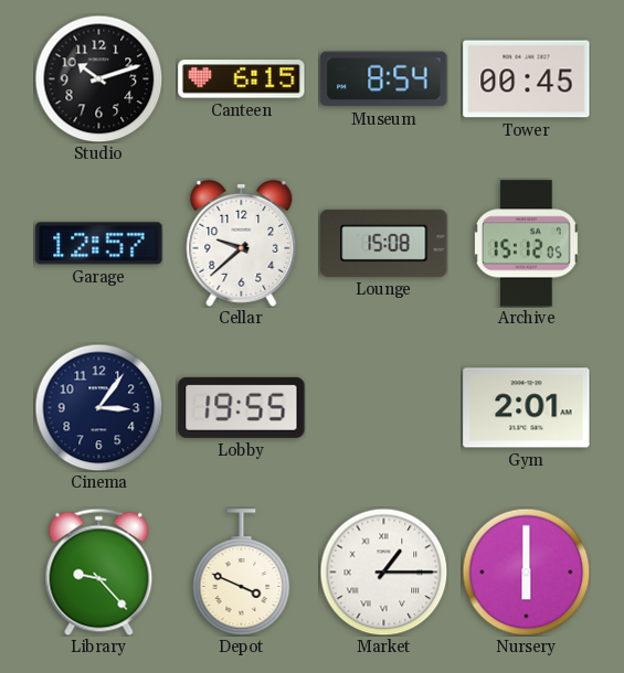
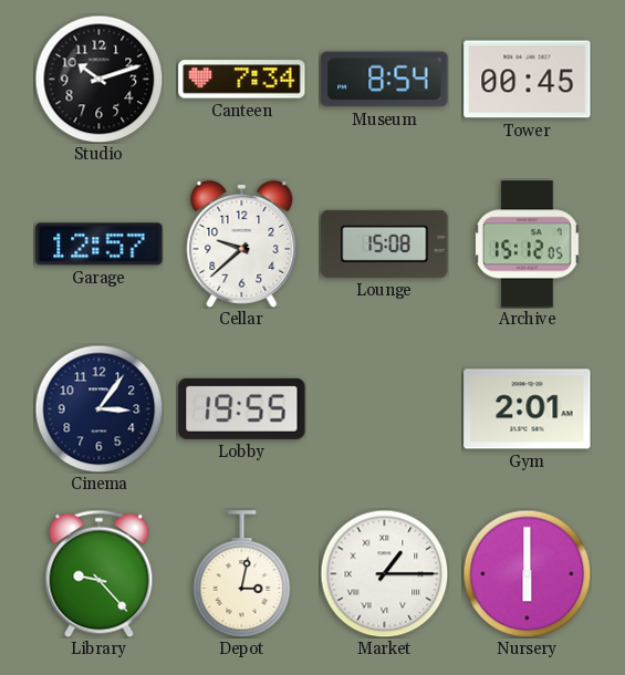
Canteen: 6:15 -> 7:34 (242, 80)
Depot: 3:49 -> 3:02 (242, 574)
